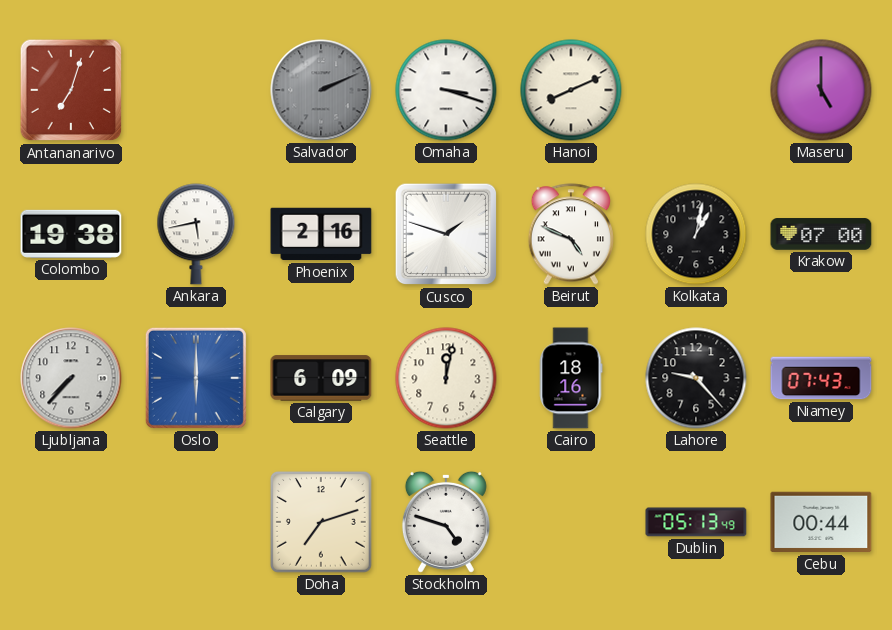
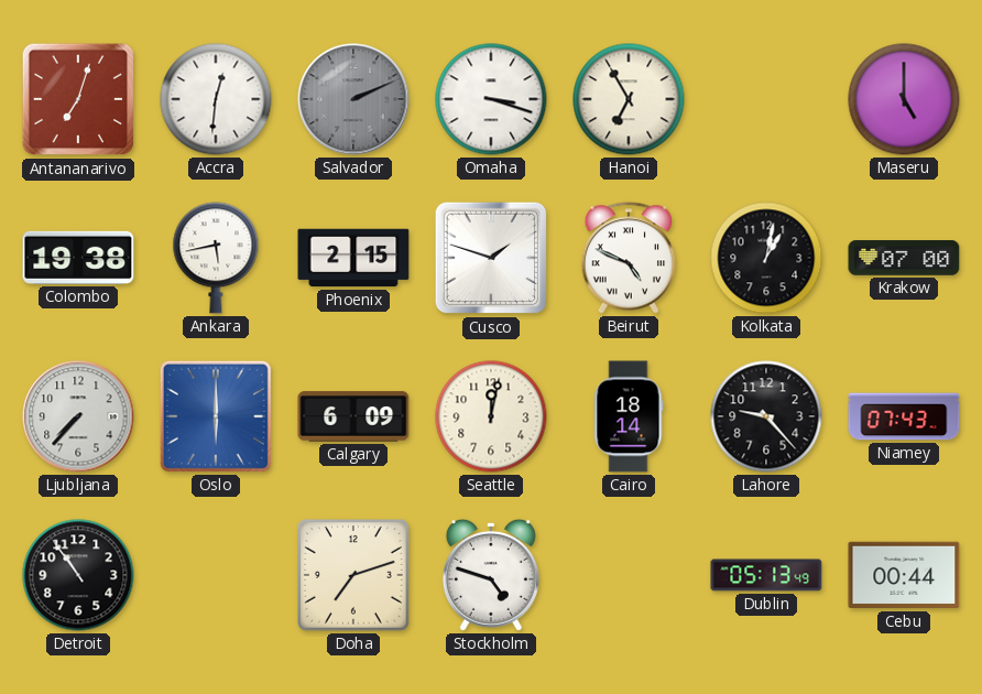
Accra: none -> 12:31 (216, 99)
Hanoi: 8:11 -> 6:55 (629, 99)
Phoenix: 2:16 -> 2:15 (353, 258)
Cairo: 18:16 -> 18:14 (629, 416)
Detroit: none -> 10:54 (78, 575)
